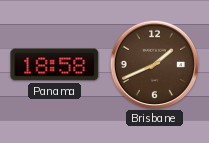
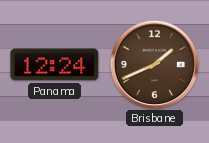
Panama: 18:58 -> 12:24 (55, 65)
